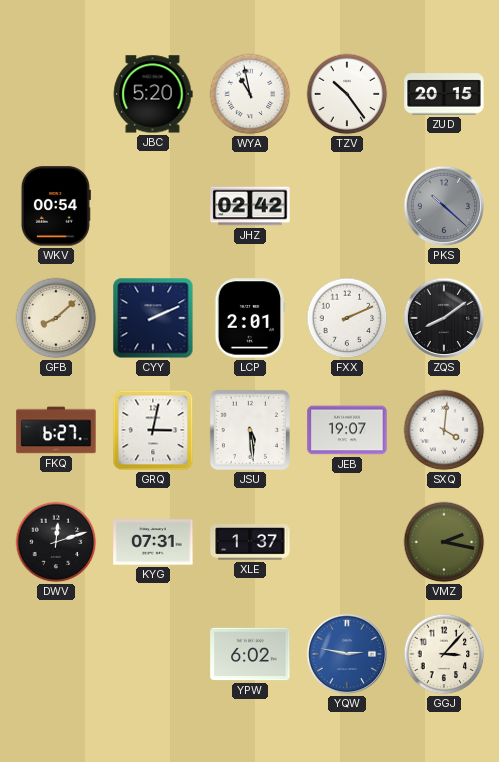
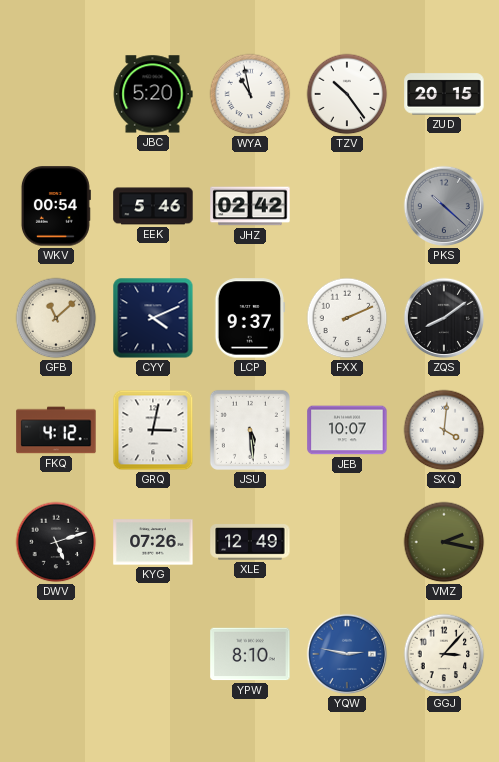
EEK: none -> 5:46 (153, 206)
GFB: 8:08 -> 11:08 (56, 318)
CYY: 2:11 -> 4:11 (153, 318)
LCP: 2:01 -> 9:37 (250, 318)
FKQ: 6:27 -> 4:12 (56, 430)
JEB: 19:07 -> 10:07 (347, 430)
DWV: 12:12 -> 5:12 (56, 542)
KYG: 07:31 -> 07:26 (153, 542)
XLE: 1:37 -> 12:49 (250, 542)
YPW: 6:02 -> 8:10 (250, 654)
